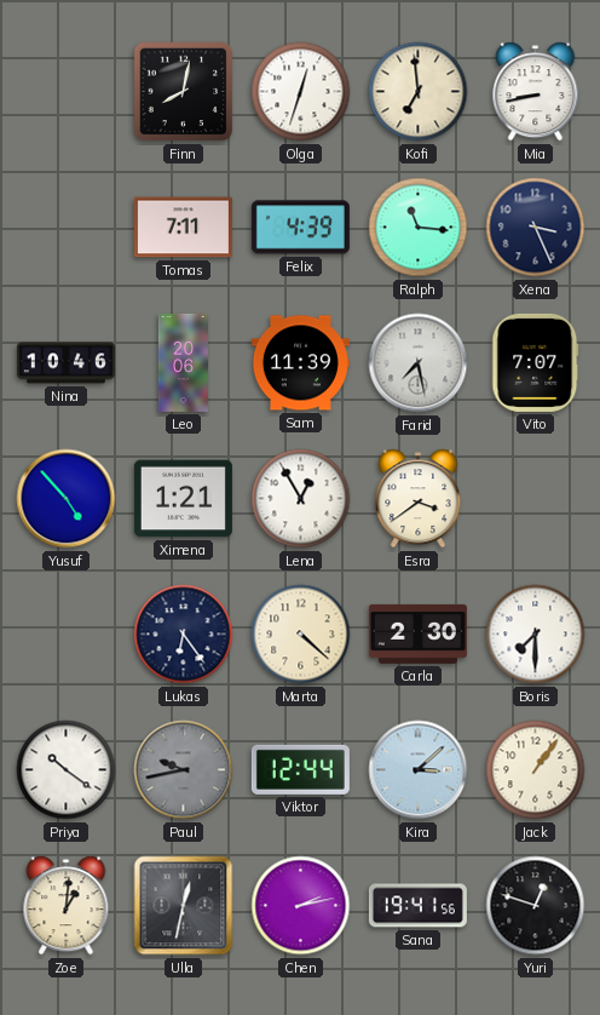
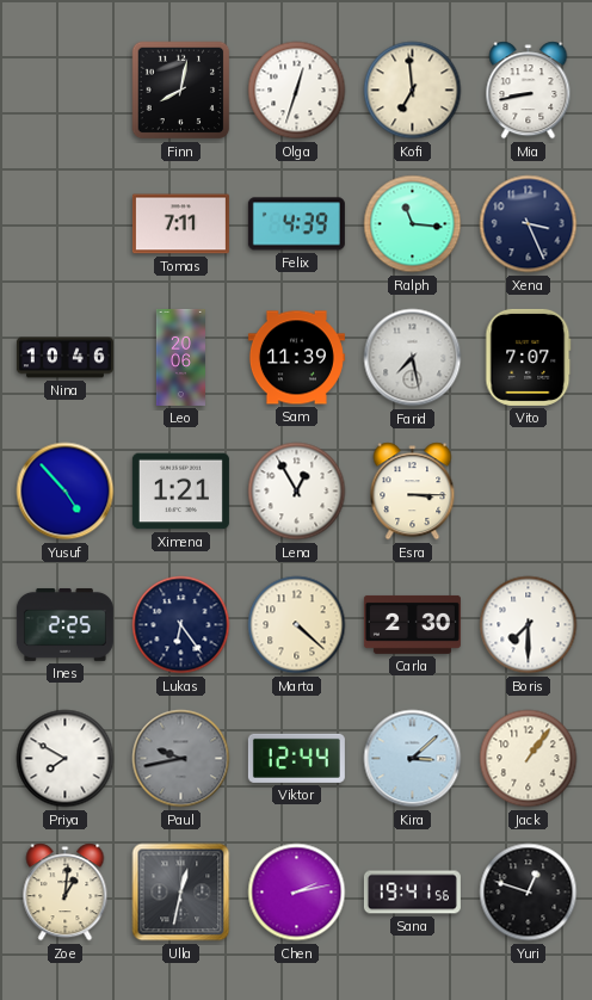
Esra: 3:39 -> 3:15 (413, 492)
Ines: none -> 2:25 (64, 624)
Priya: 10:21 -> 7:50 (66, 759)
